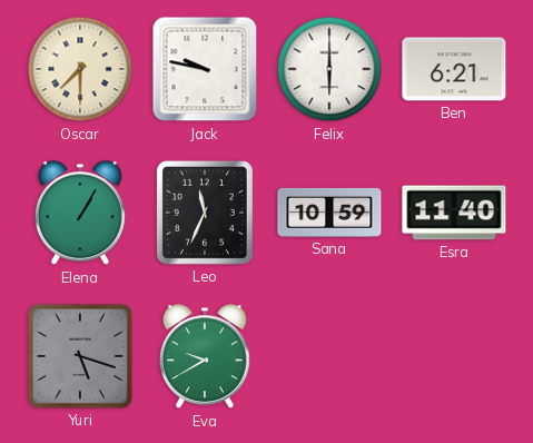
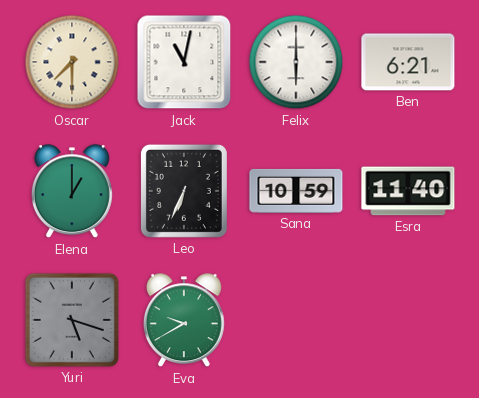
Jack: 9:47 -> 11:02 (184, 62)
Elena: 1:05 -> 1:00 (72, 192)
Leo: 11:34 -> 6:34 (184, 191)
